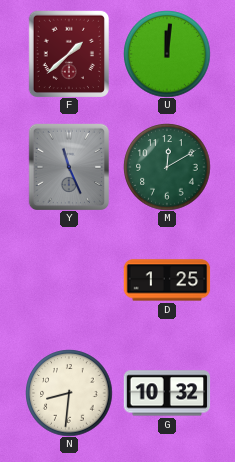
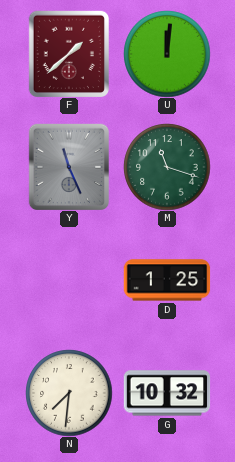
M: 12:10 -> 11:18 (167, 167)
N: 8:31 -> 7:31 (69, 393)
